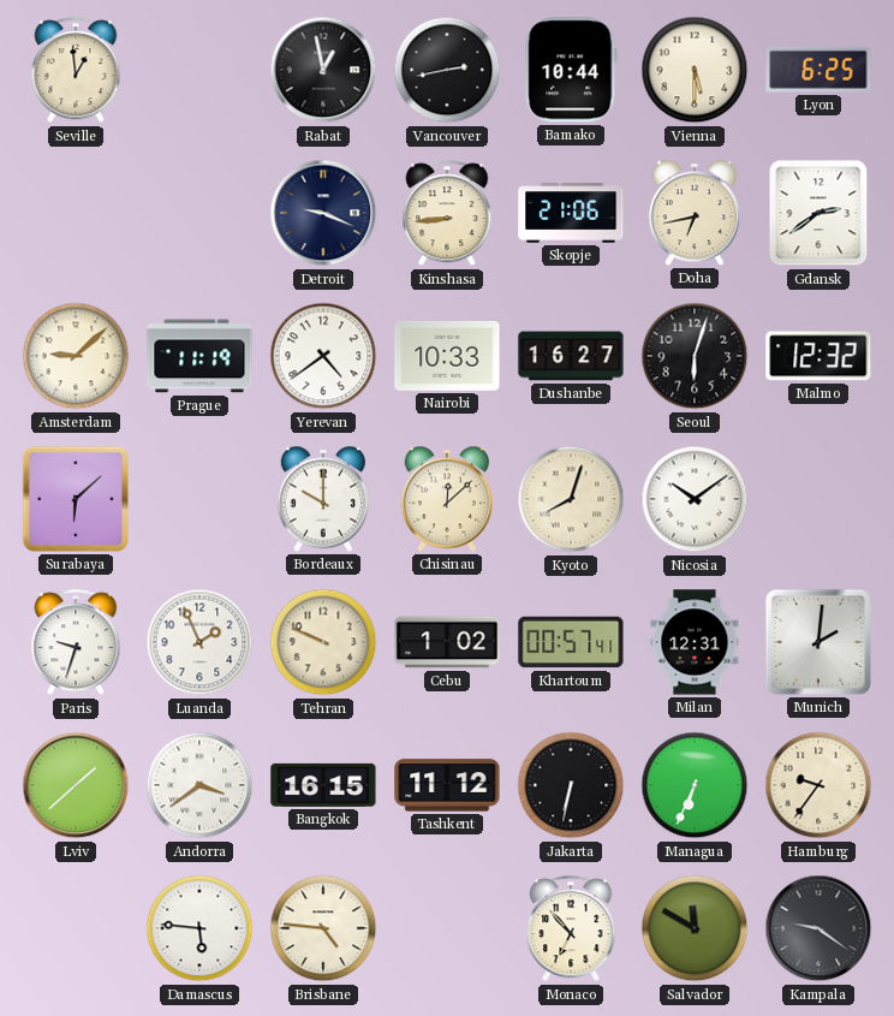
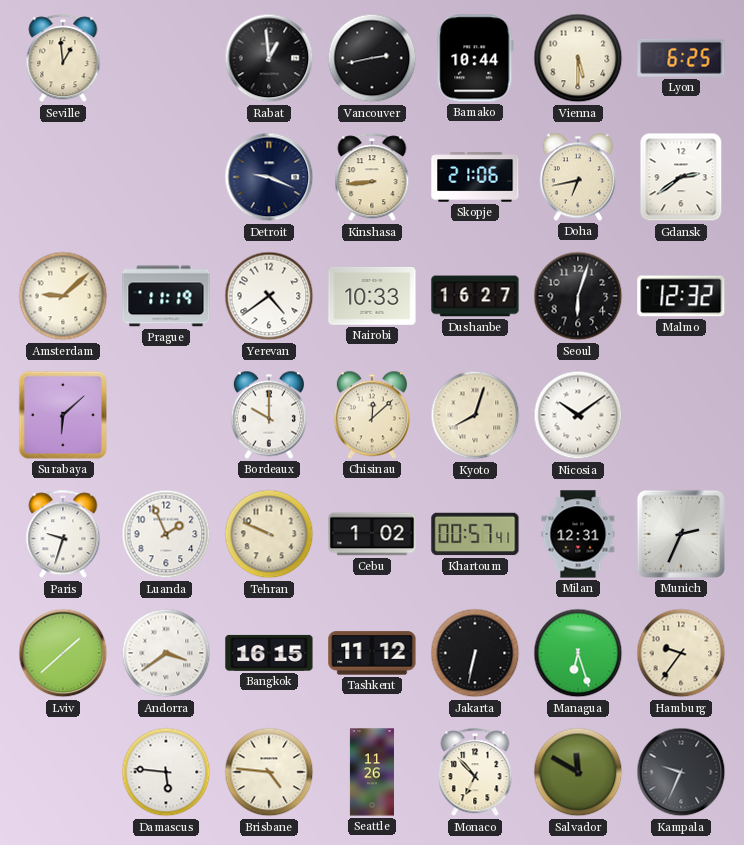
Rabat: 12:58 -> 12:59 (269, 58)
Munich: 2:01 -> 2:34 (681, 534)
Managua: 6:34 -> 6:27 (578, 653)
Seattle: none -> 11:26 (372, 772)
Kampala: 9:21 -> 9:34 (681, 772)
